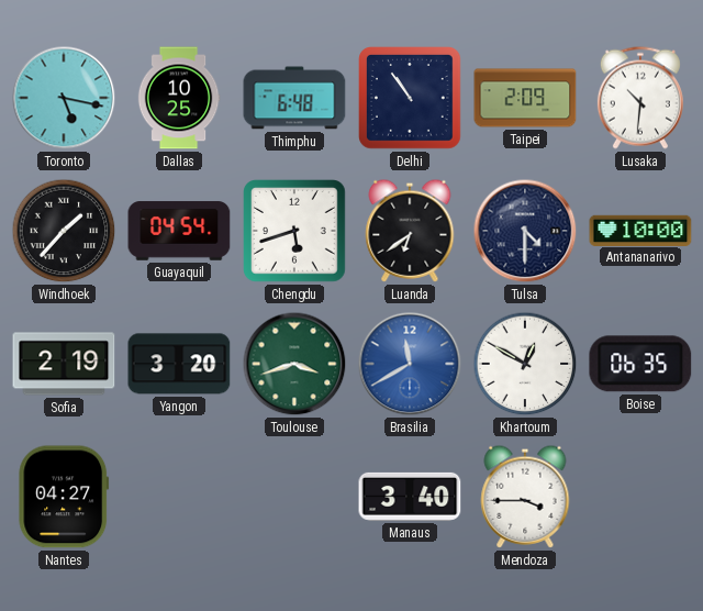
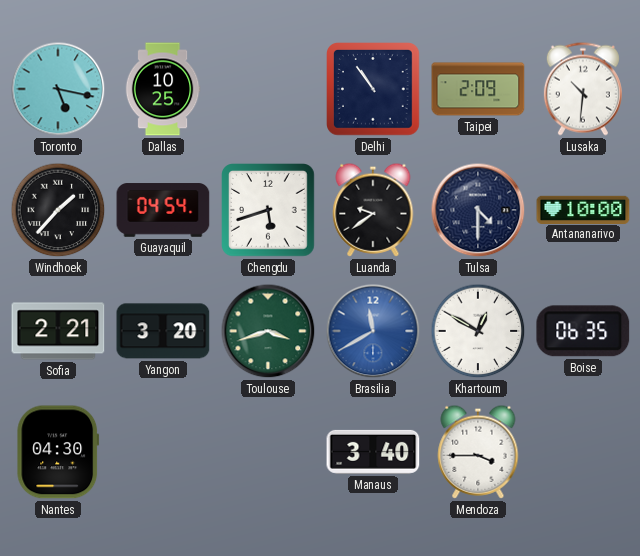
Thimphu: 6:48 -> none (294, 98)
Luanda: 6:39 -> 9:39 (373, 210)
Sofia: 2:19 -> 2:21 (58, 331)
Nantes: 04:27 -> 04:30 (58, 452)
